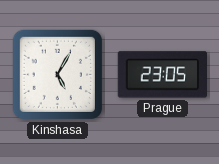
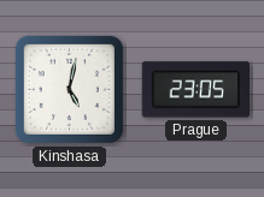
Kinshasa: 5:05 -> 5:02 (69, 89)
